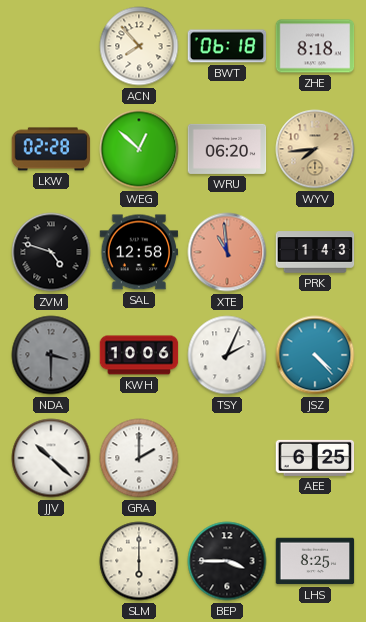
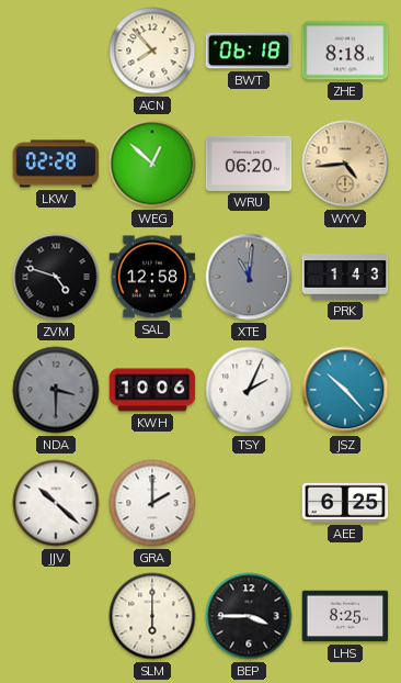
WYV: 7:44 -> 4:44 (345, 164)
XTE: 10:59 -> 11:01 (249, 277)
XTE dial: salmon -> grey (249, 277)
JSZ: 4:23 -> 10:23 (345, 390)
